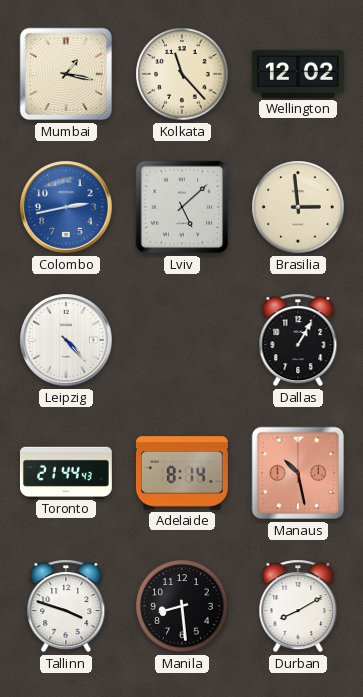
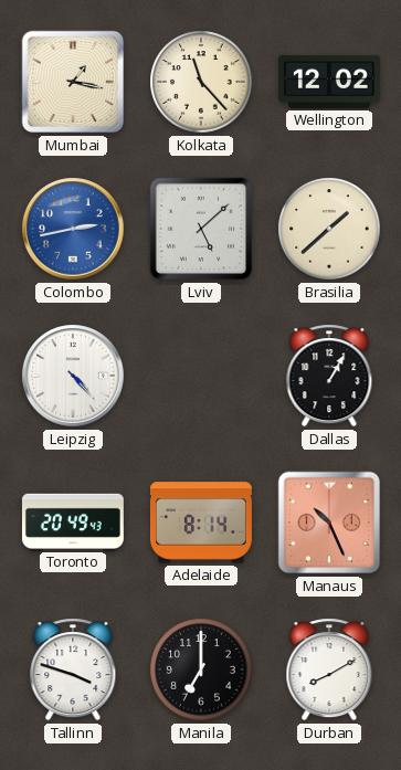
Brasilia: 2:59 -> 1:38 (329, 229)
Toronto: 21:44 -> 20:49 (73, 521)
Manaus: 10:28 -> 10:26 (329, 523)
Manila: 8:29 -> 7:00 (201, 669)
